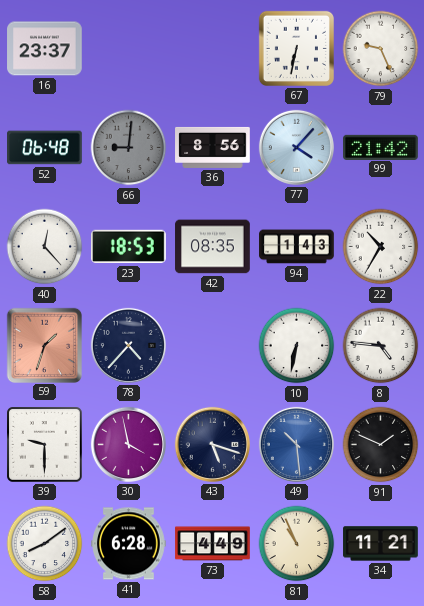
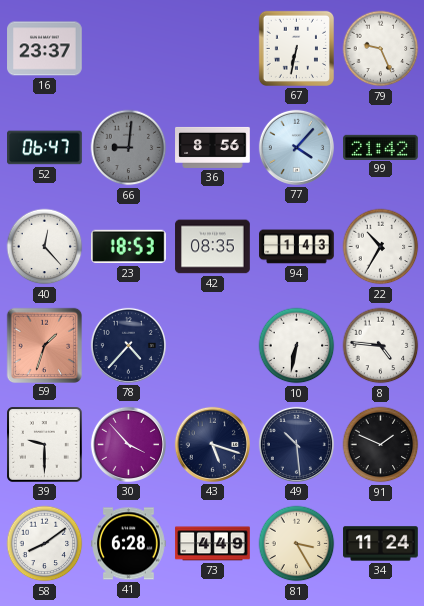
52: 06:48 -> 06:47 (45, 148)
30: 3:58 -> 3:53 (128, 444)
49 dial: blue -> navy (296, 444)
81: 10:56 -> 3:25 (297, 544)
34: 11:21 -> 11:24 (381, 544)
